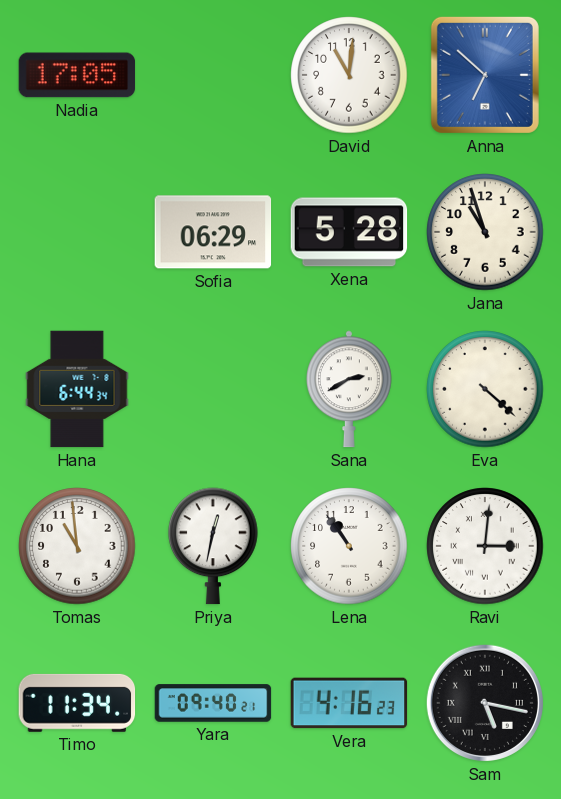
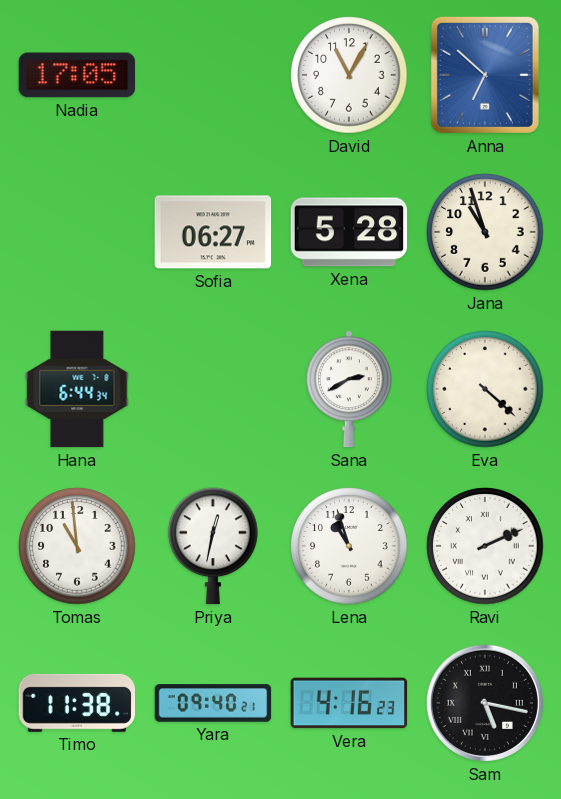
David: 11:01 -> 11:05 (349, 75)
Sofia: 06:29 -> 06:27 (213, 232)
Lena: 10:54 -> 10:57 (349, 546)
Ravi: 3:01 -> 2:11 (485, 546)
Timo: 11:34 -> 11:38 (77, 703)
